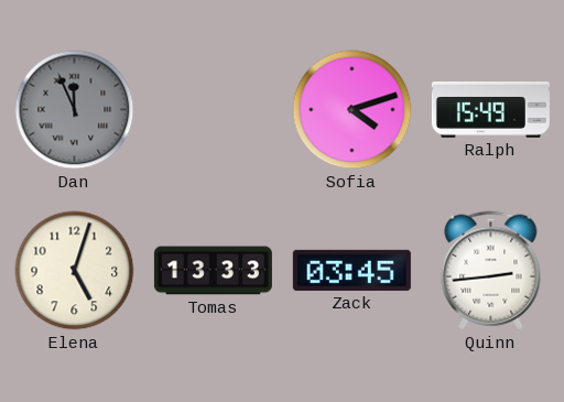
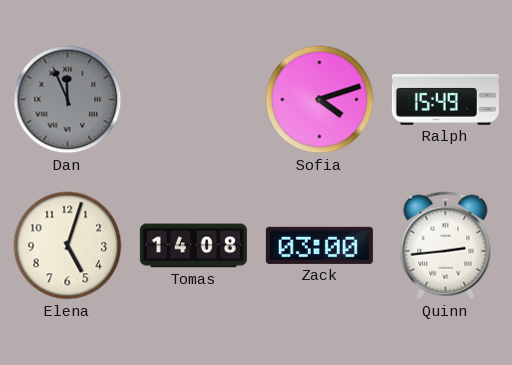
Tomas: 13:33 -> 14:08 (193, 246)
Zack: 03:45 -> 03:00 (319, 245)
